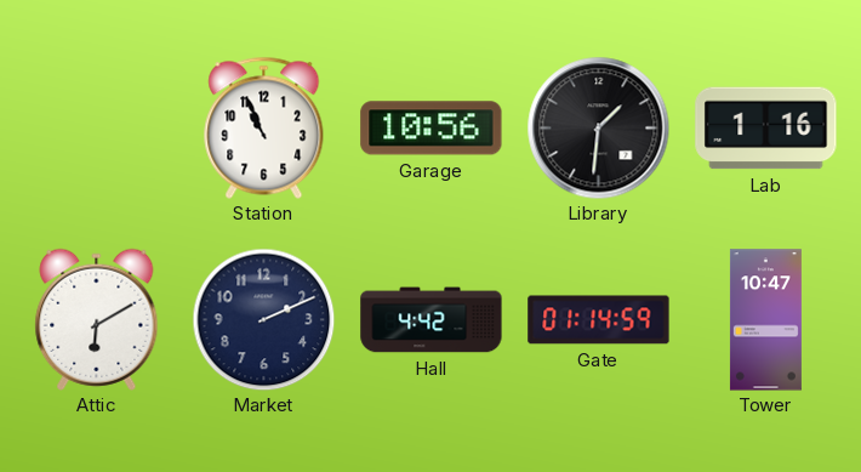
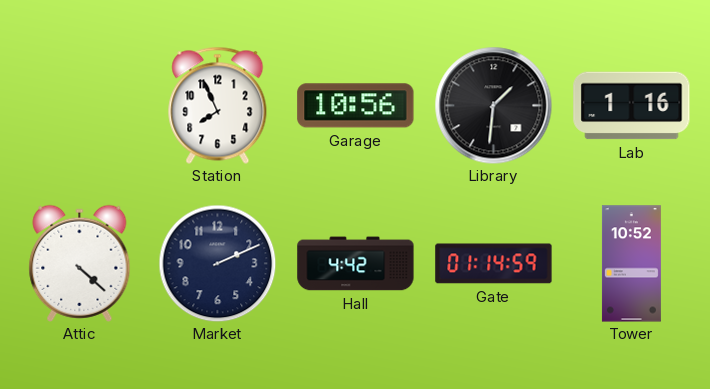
Station: 10:56 -> 7:56 (218, 105)
Attic: 6:10 -> 4:22 (80, 263)
Tower: 10:47 -> 10:52 (631, 264)
